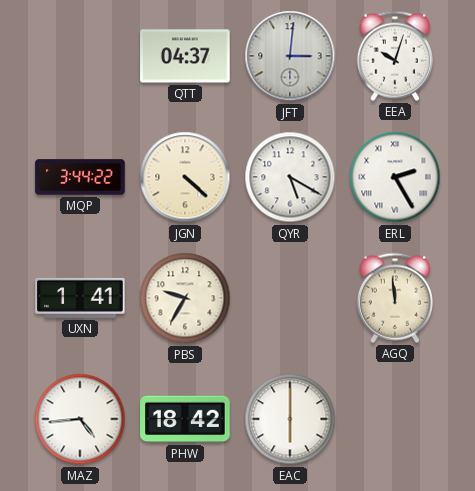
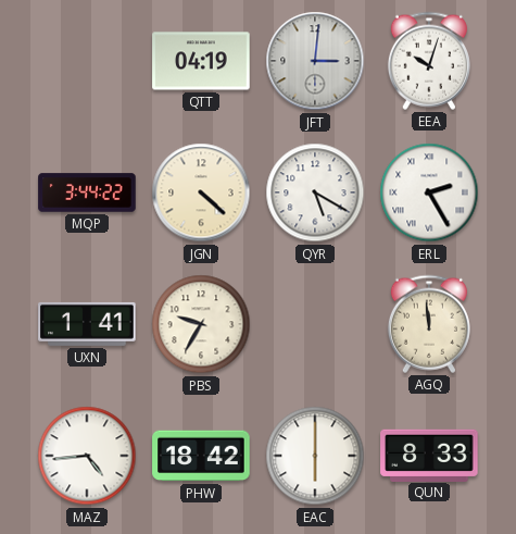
QTT: 04:37 -> 04:19 (201, 61)
QUN: none -> 8:33 (429, 455)
